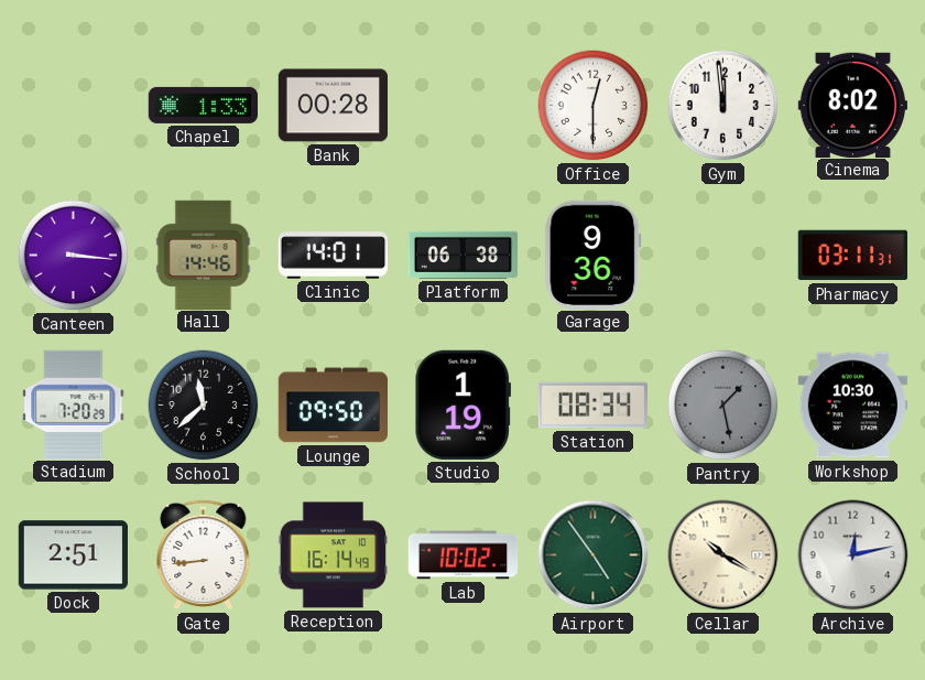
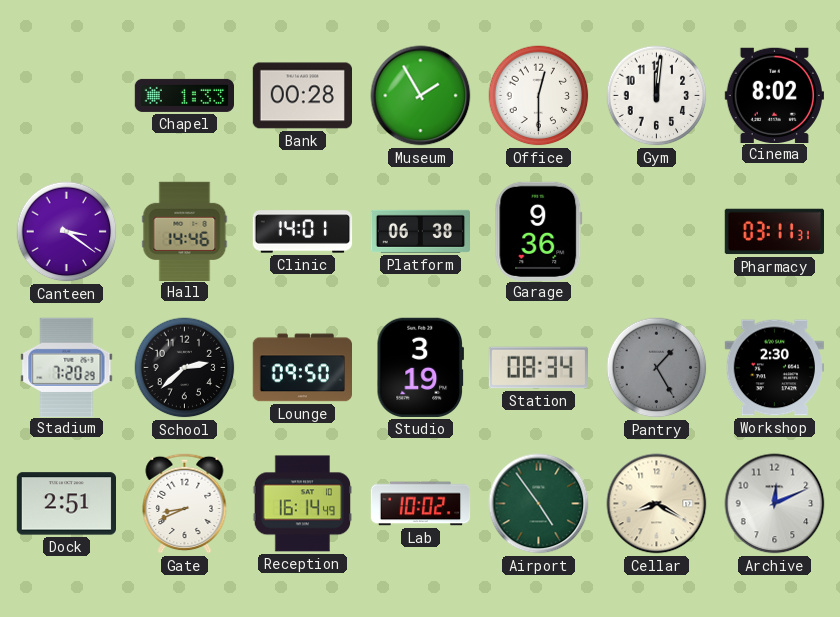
Museum: none -> 1:55 (421, 96)
Gym: 11:59 -> 12:01 (657, 96)
Canteen: 3:16 -> 3:21 (67, 232)
School: 11:38 -> 2:38 (185, 368)
Studio: 1:19 -> 3:19 (420, 367)
Pantry: 1:28 -> 1:25 (657, 368)
Workshop: 10:30 -> 2:30 (774, 368)
Gate: 8:44 -> 8:41 (185, 503)
Cellar: 10:20 -> 8:20 (657, 504)
Archive: 12:13 -> 12:11 (775, 504)
